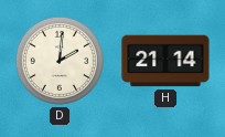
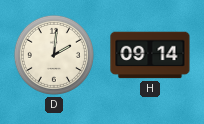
H: 21:14 -> 09:14 (150, 55)
